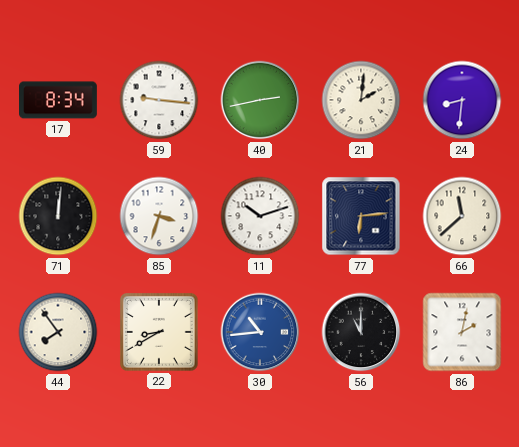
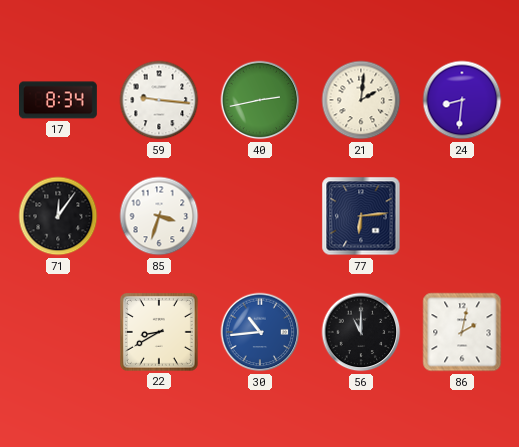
71: 12:01 -> 12:06 (58, 216)
11: 10:12 -> none (260, 216)
66: 11:38 -> none (462, 216)
44: 7:54 -> none (58, 332)
